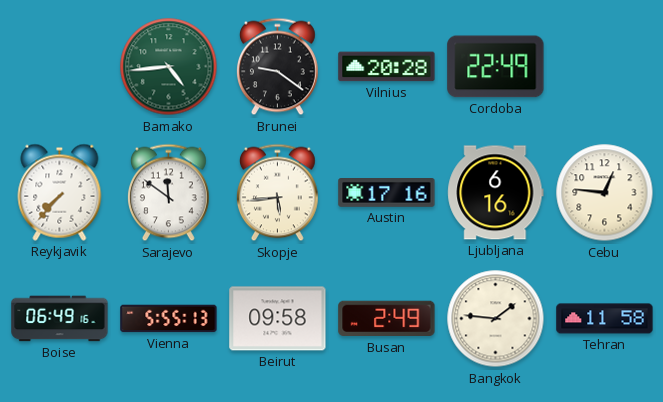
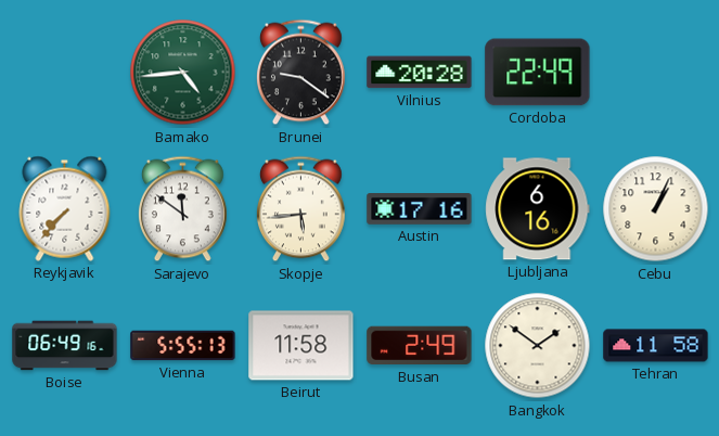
Cebu: 12:46 -> 1:04 (656, 209)
Beirut: 09:58 -> 11:58 (301, 346)
Bangkok: 1:46 -> 1:51 (538, 346)
